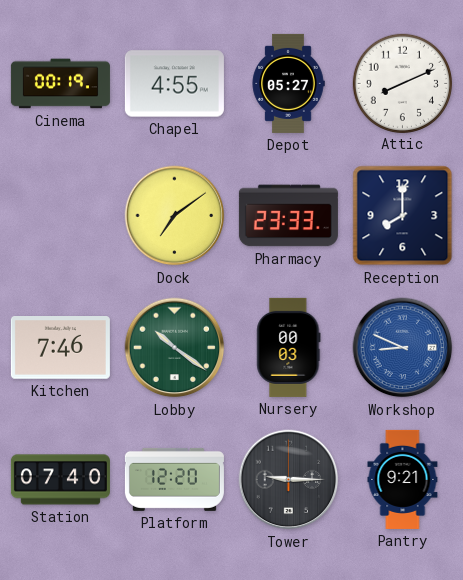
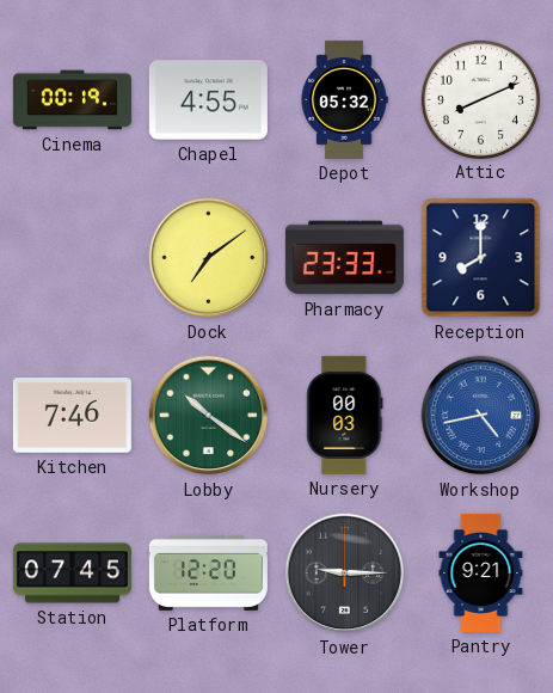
Depot: 05:27 -> 05:32 (344, 99)
Workshop: 8:49 -> 4:43 (481, 416)
Station: 07:40 -> 07:45 (72, 574)
